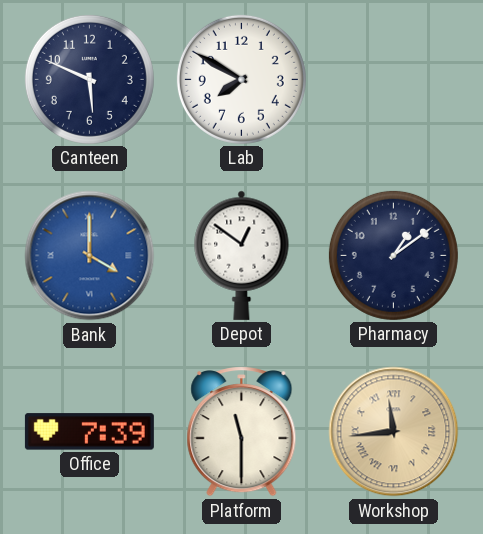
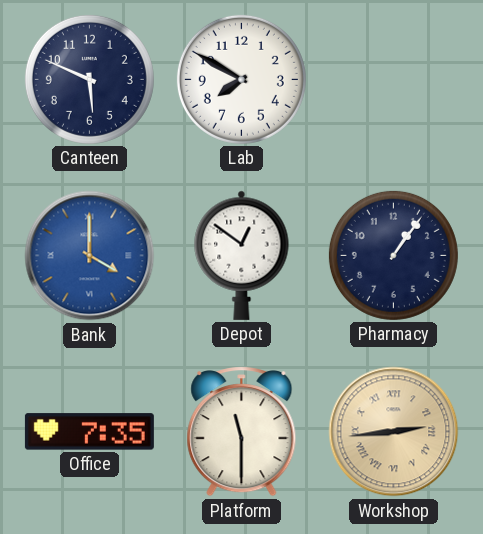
Pharmacy: 1:09 -> 1:06 (393, 255)
Office: 7:39 -> 7:35 (89, 432)
Workshop: 11:44 -> 2:44 (394, 432)
